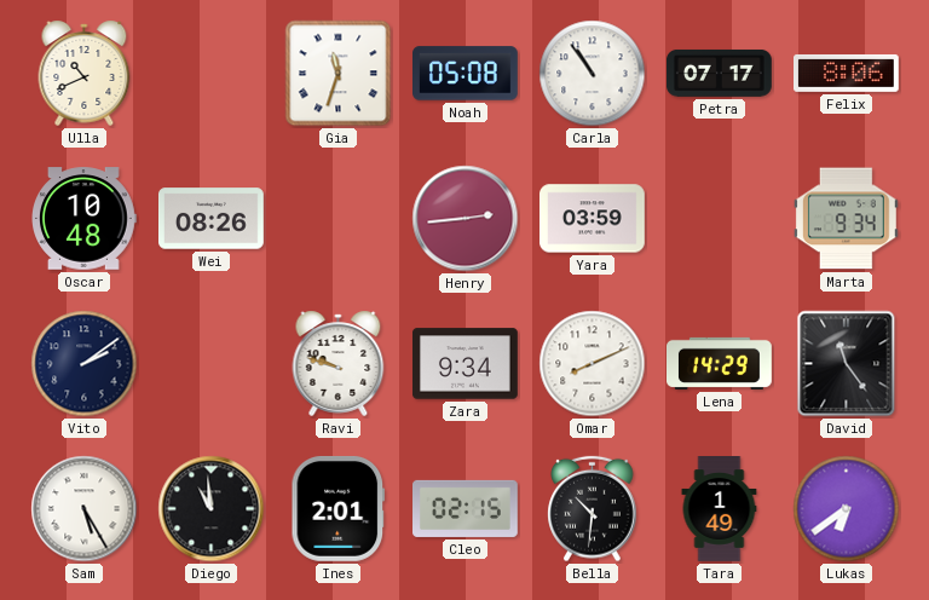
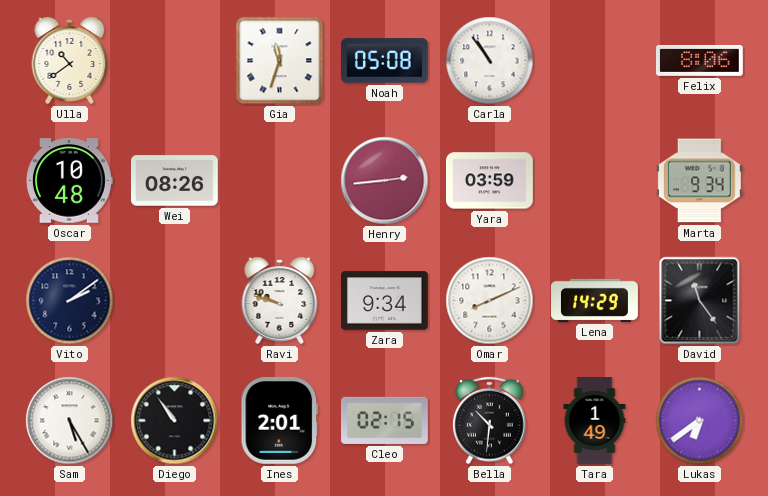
Ulla: 10:41 -> 10:39 (70, 60)
Petra: 07:17 -> none (720, 73)
Diego: 10:59 -> 10:54 (175, 421)
